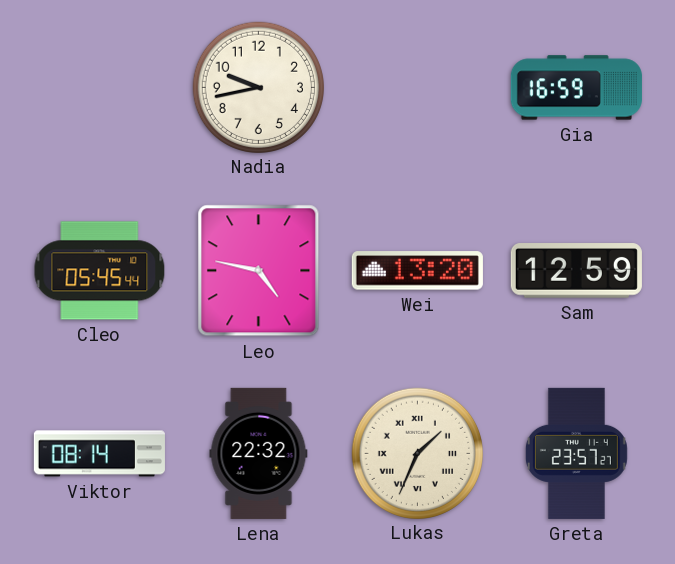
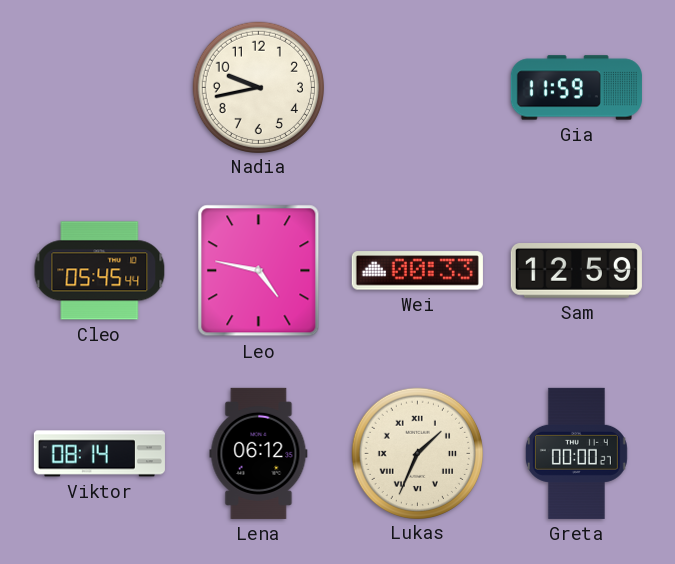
Gia: 16:59 -> 11:59 (576, 88)
Wei: 13:20 -> 00:33 (417, 271)
Lena: 22:32 -> 06:12 (259, 453)
Greta: 23:57 -> 00:00 (576, 453)
